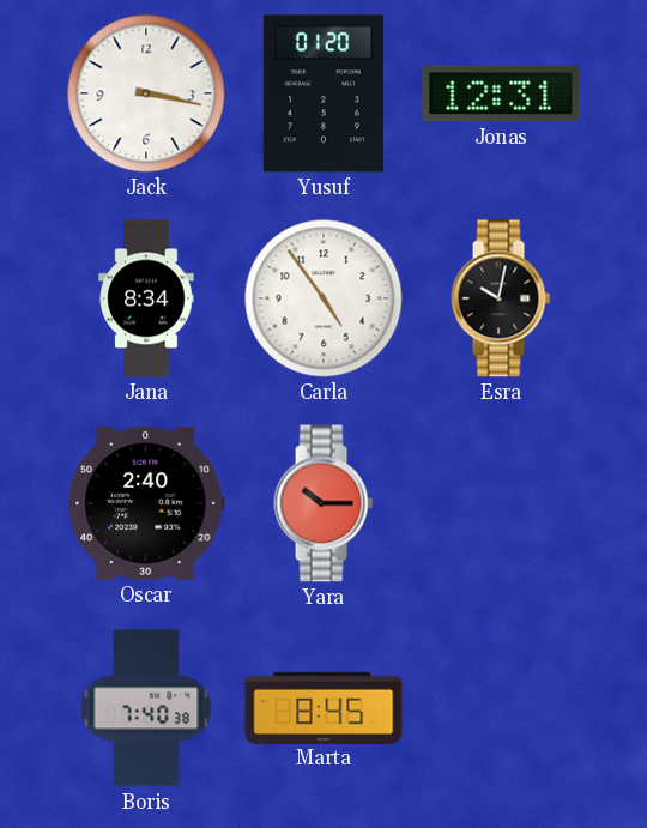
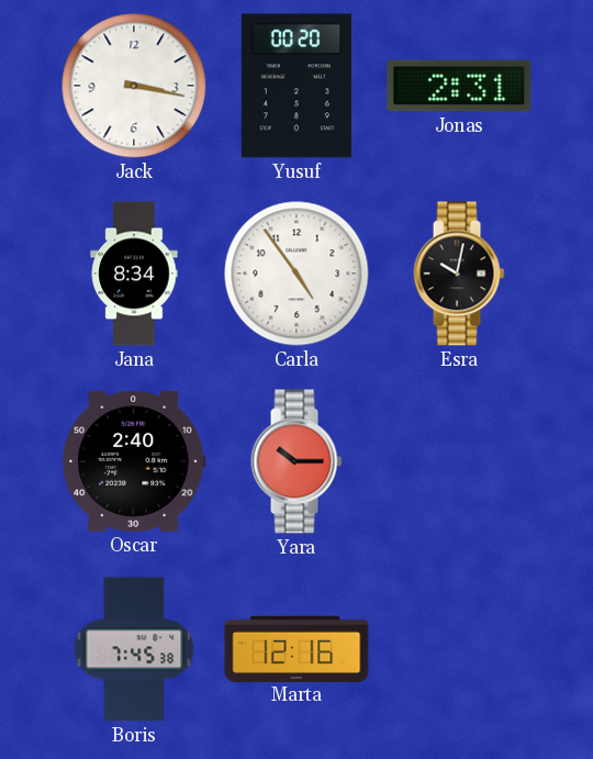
Yusuf: 01:20 -> 00:20 (296, 86)
Jonas: 12:31 -> 2:31 (459, 86)
Boris: 7:40 -> 7:45 (134, 649)
Marta: 8:45 -> 12:16 (296, 648)
